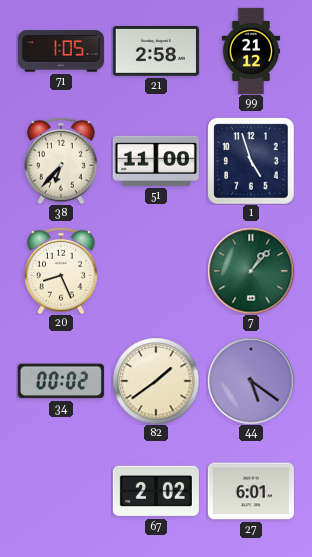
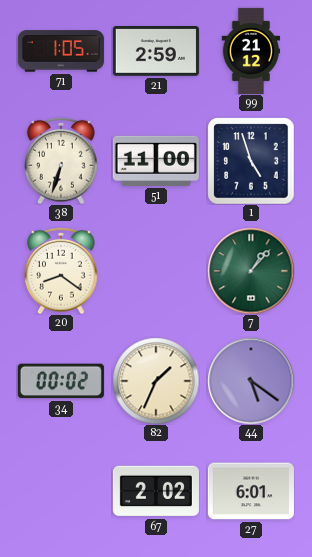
21: 2:58 -> 2:59 (156, 52)
38: 6:37 -> 6:33 (62, 161)
20: 8:26 -> 8:21 (62, 271)
82: 1:39 -> 1:34 (156, 381)
